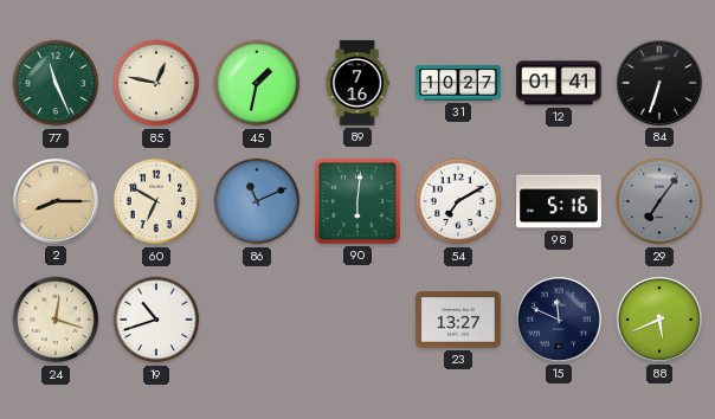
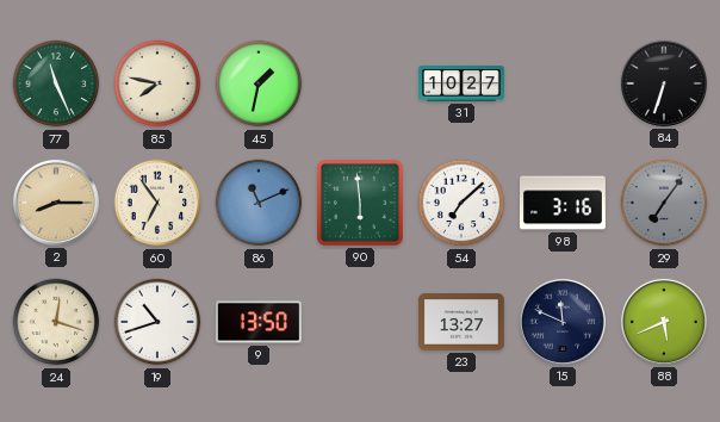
85: 12:47 -> 7:47 (157, 83)
89: 7:16 -> none (358, 84)
12: 01:41 -> none (559, 83)
60: 6:50 -> 6:54 (157, 203)
90: 6:01 -> 5:59 (360, 203)
54: 7:10 -> 7:08 (461, 203)
98: 5:16 -> 3:16 (564, 203)
9: none -> 13:50 (259, 322)
